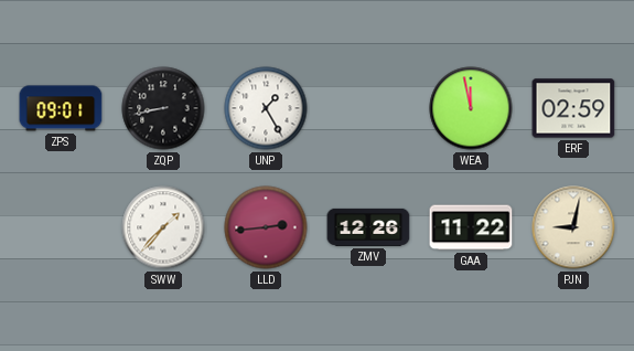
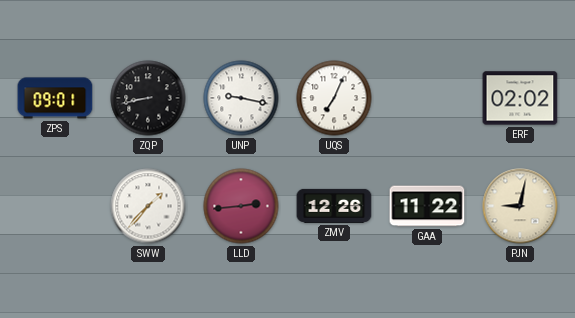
UNP: 1:25 -> 9:17 (241, 98)
UQS: none -> 7:04 (334, 98)
WEA: 11:58 -> none (471, 108)
ERF: 02:59 -> 02:02 (520, 98)
